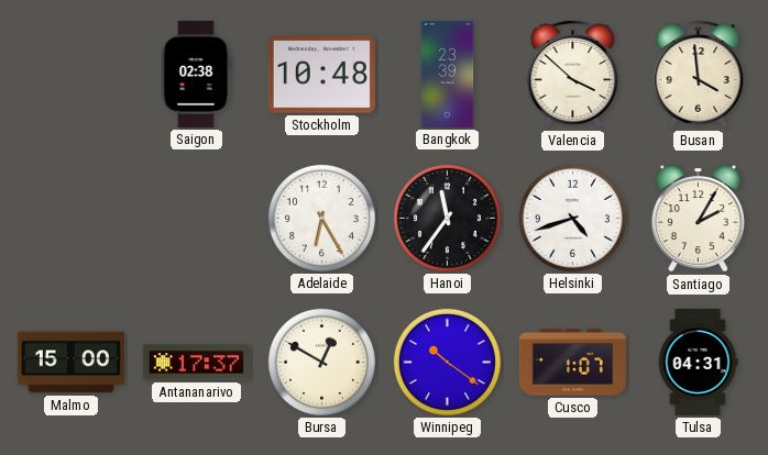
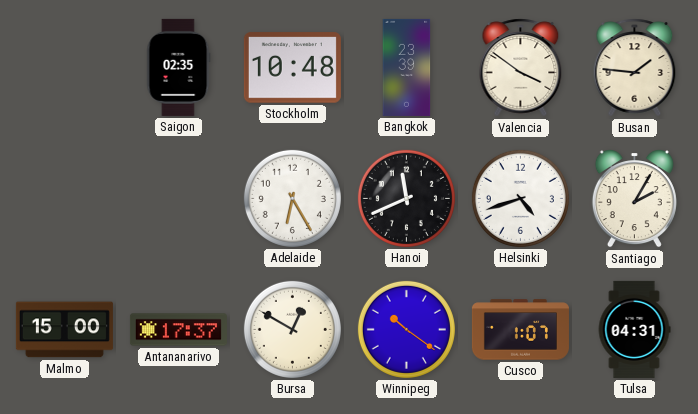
Saigon: 02:38 -> 02:35 (178, 67)
Valencia: 3:52 -> 3:51 (521, 68)
Busan: 3:59 -> 1:46 (635, 68)
Hanoi: 11:36 -> 11:41 (406, 198)
